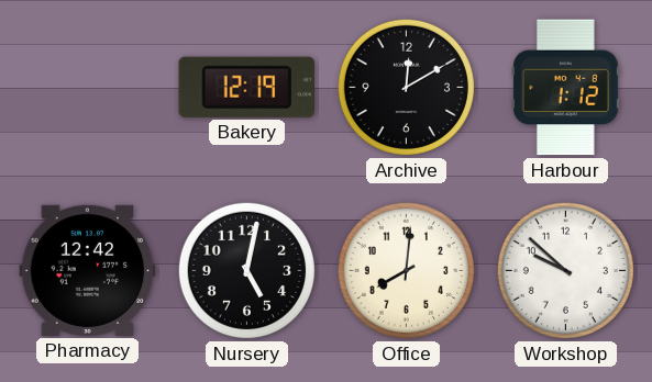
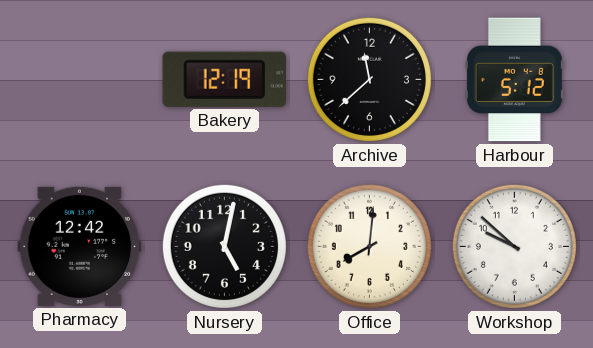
Archive: 12:10 -> 11:38 (369, 79)
Harbour: 1:12 -> 5:12 (514, 80)
